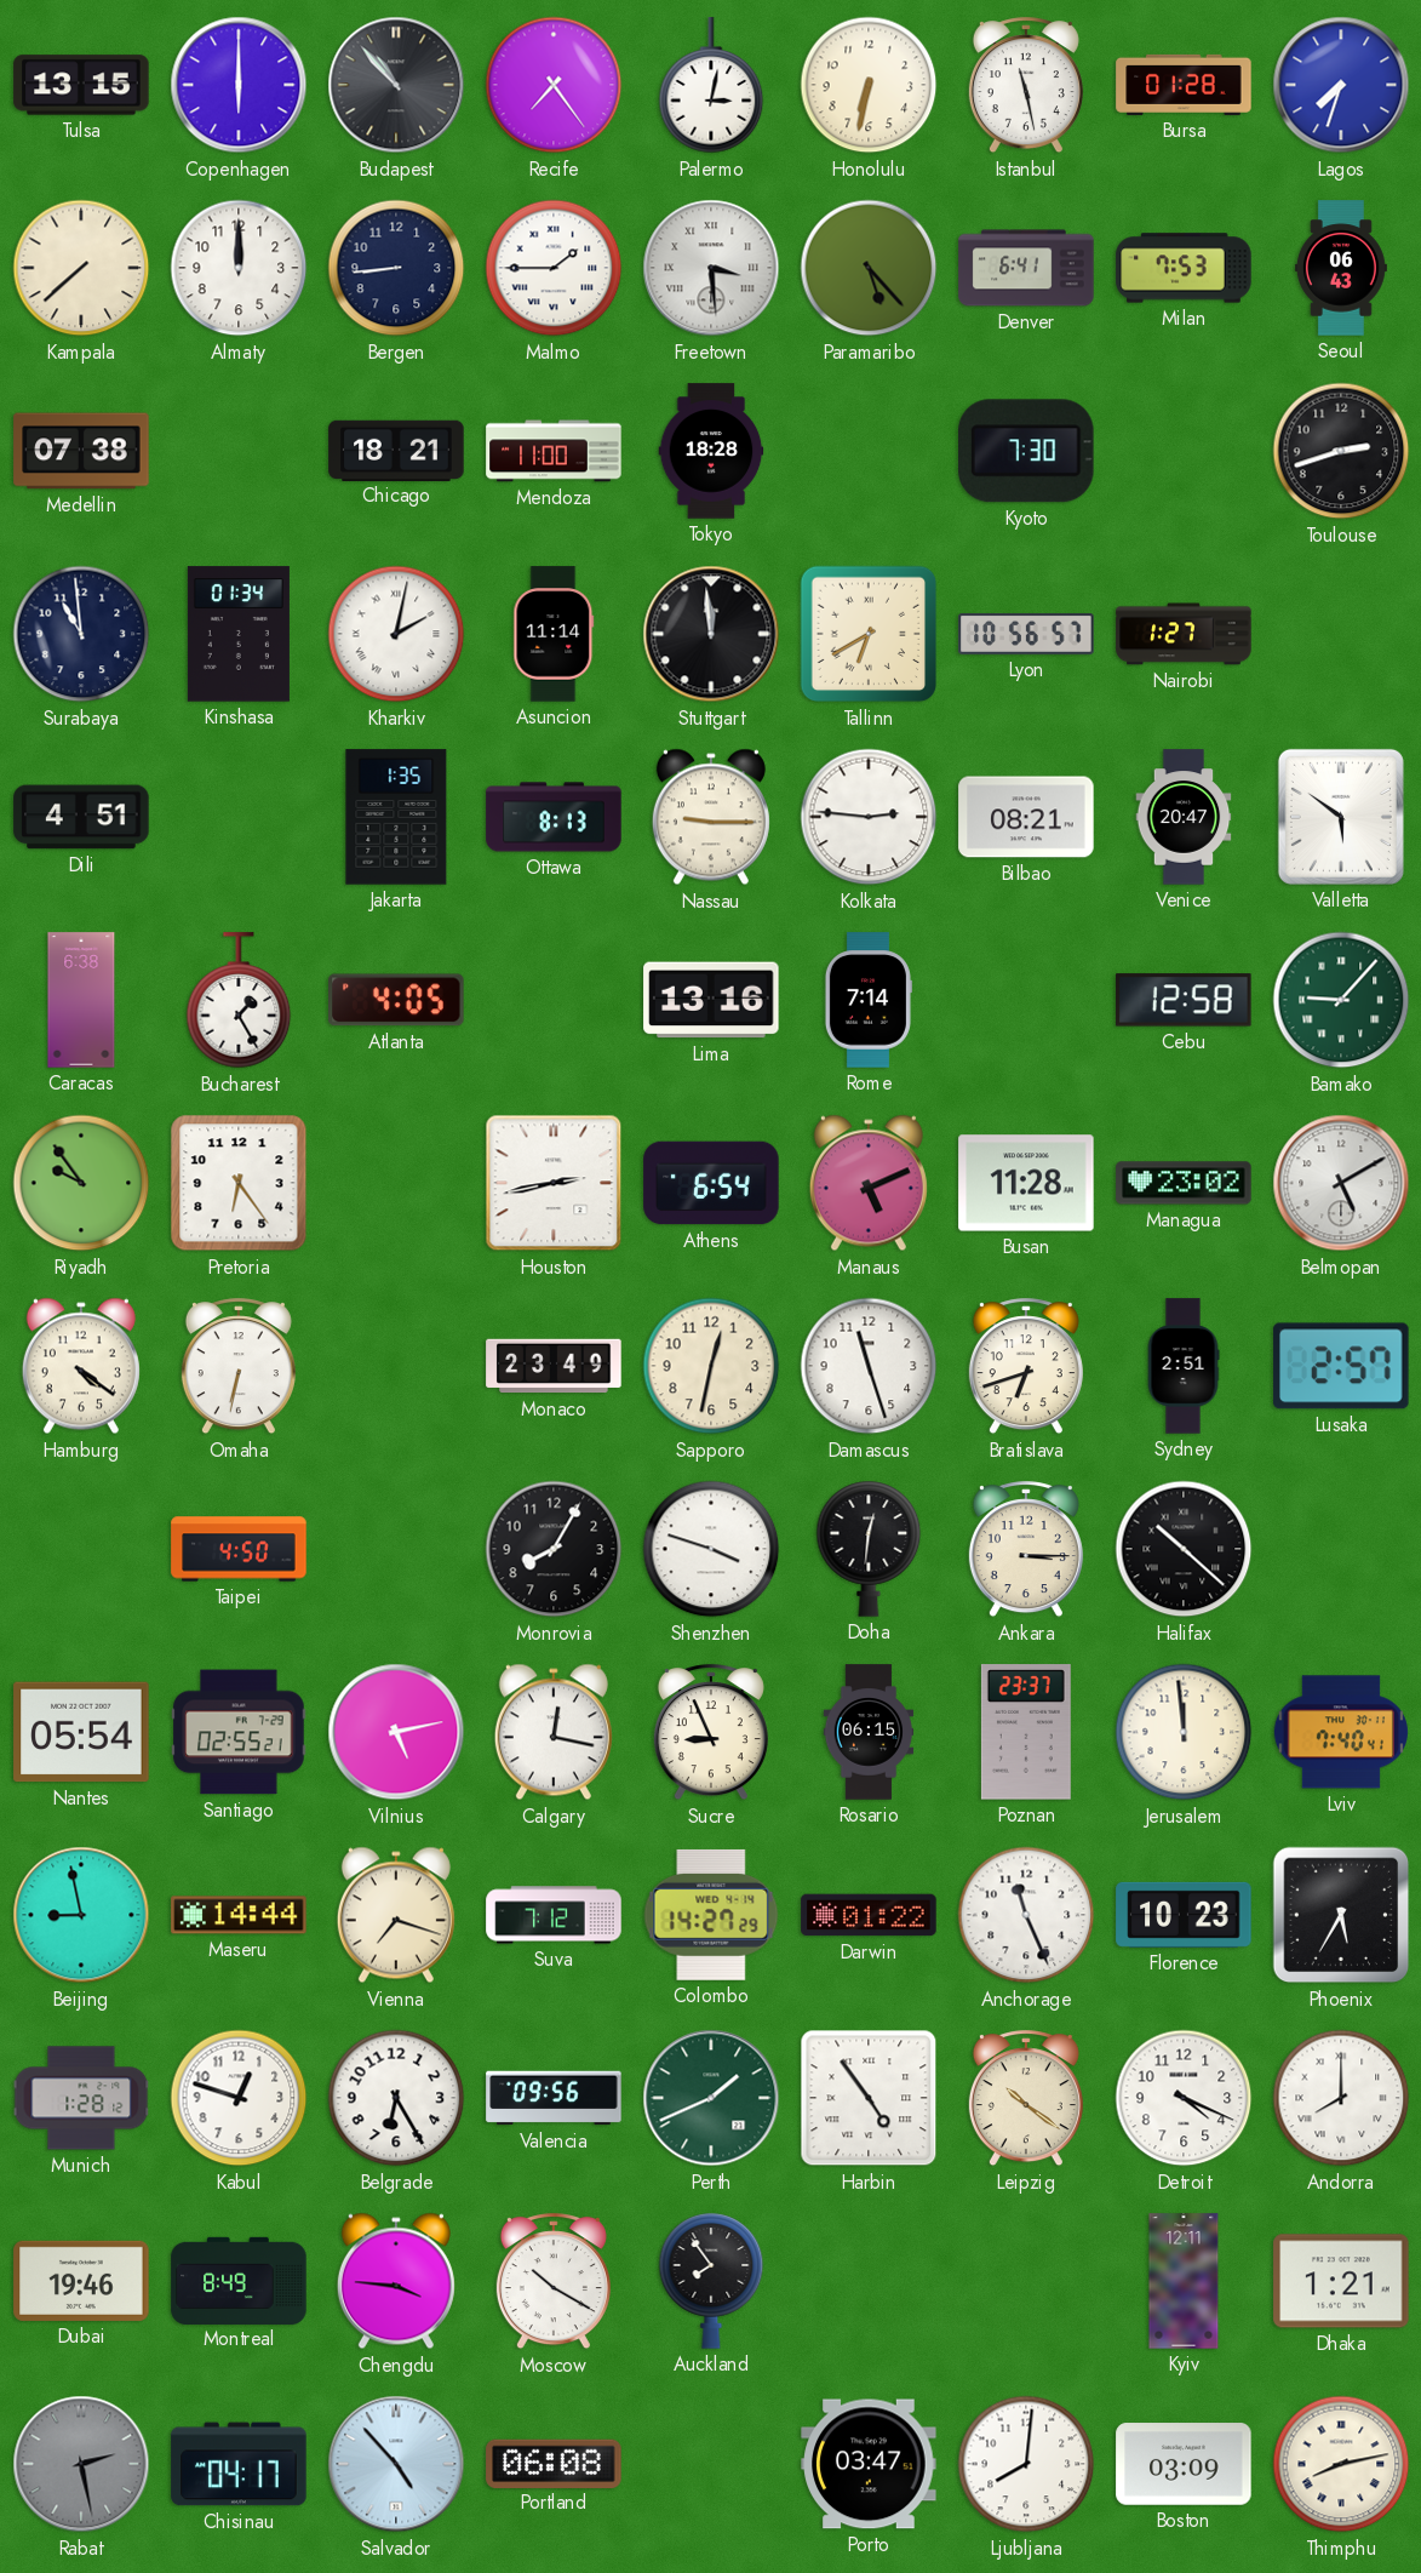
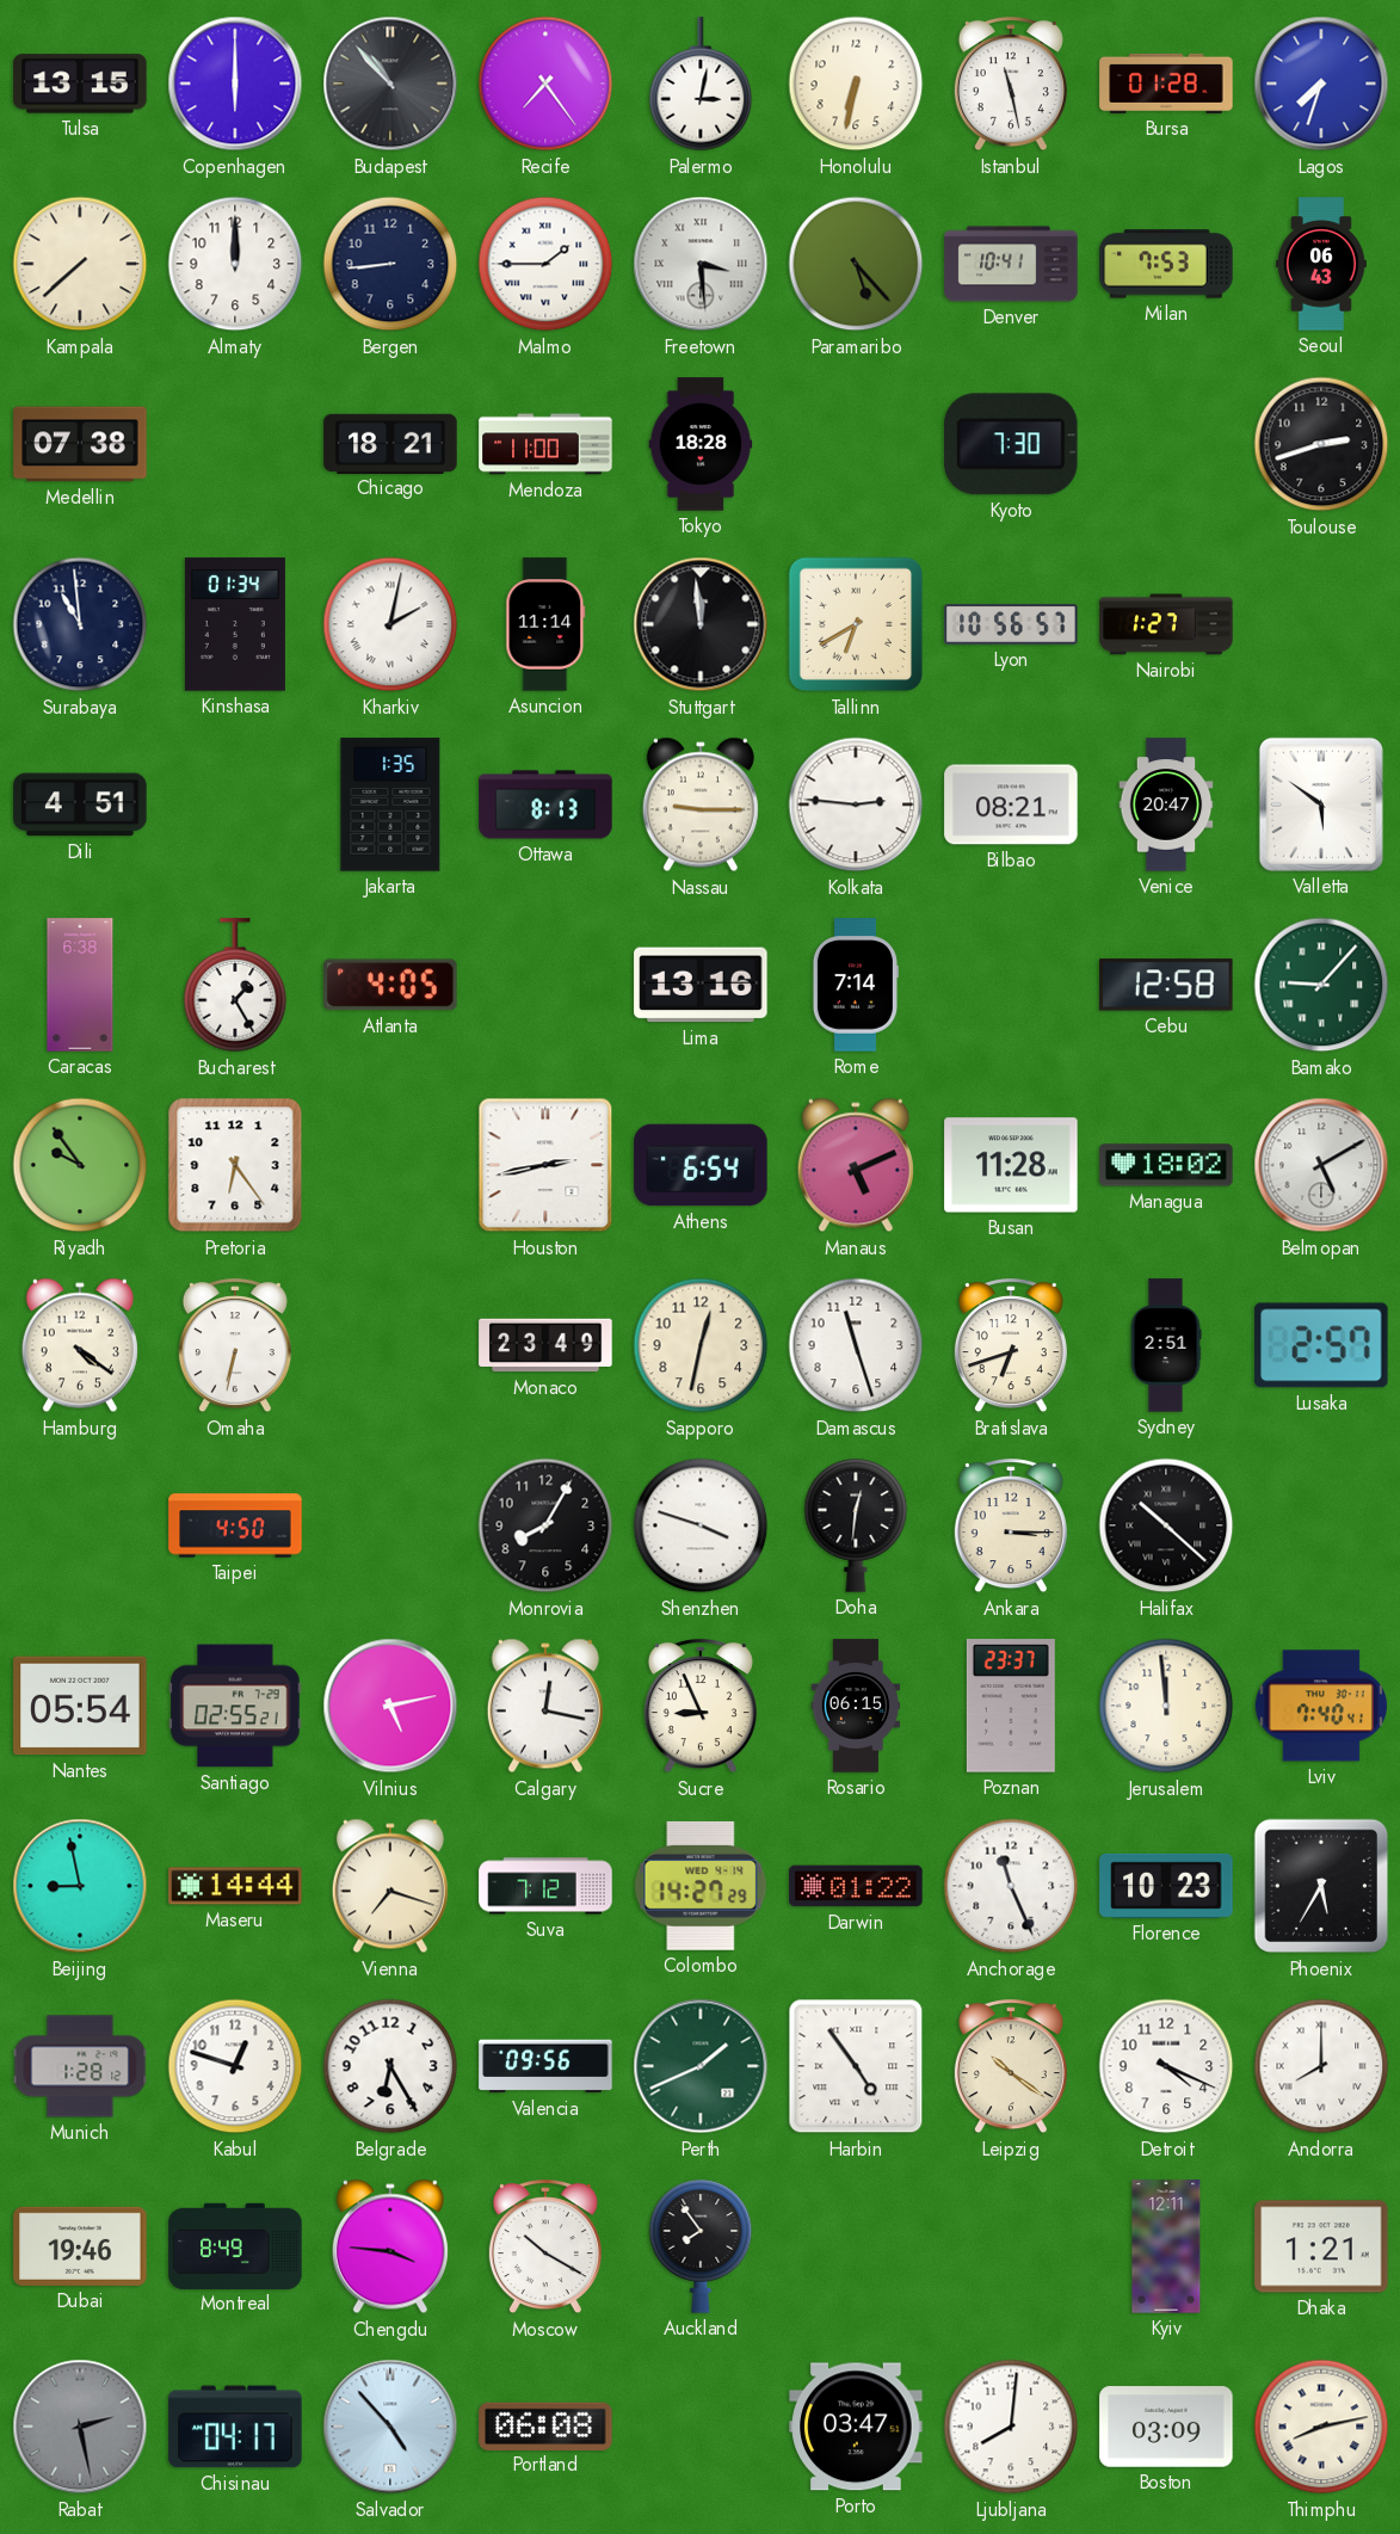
Denver: 6:41 -> 10:41 (1011, 264)
Managua: 23:02 -> 18:02 (1166, 1165)
